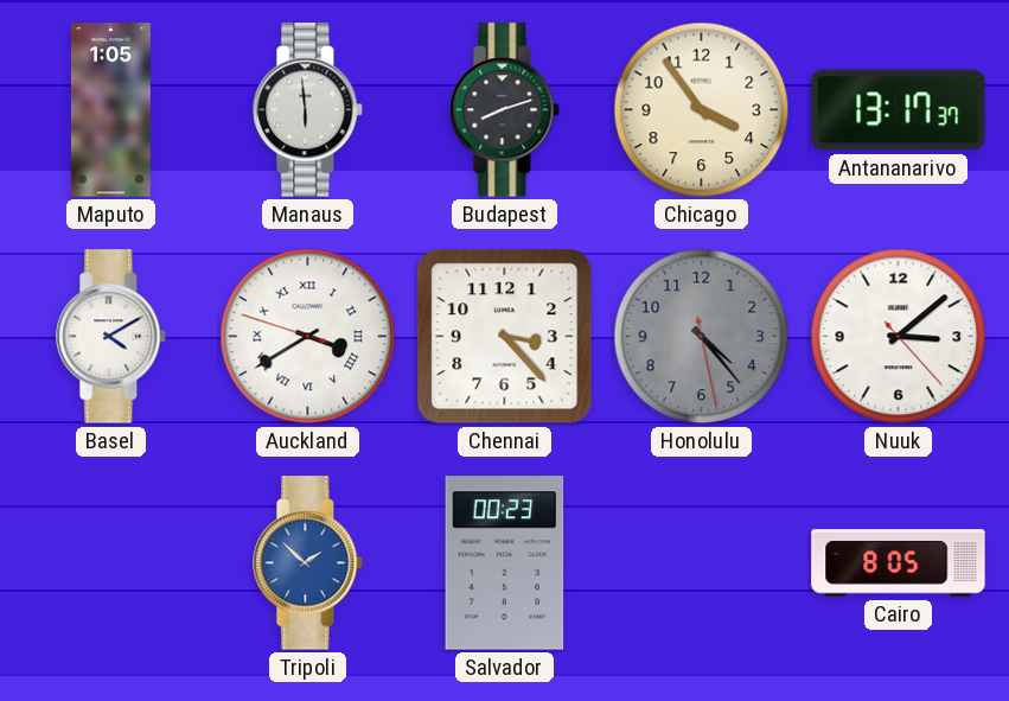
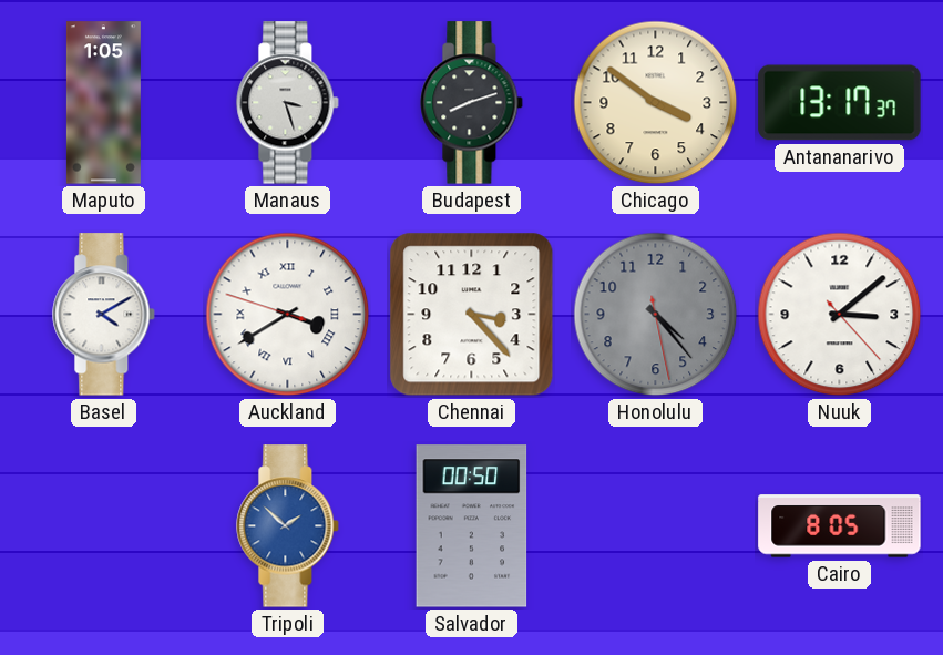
Manaus: 5:59 -> 3:27 (288, 103)
Chicago: 3:54 -> 3:51 (656, 103)
Salvador: 00:23 -> 00:50 (472, 526)
